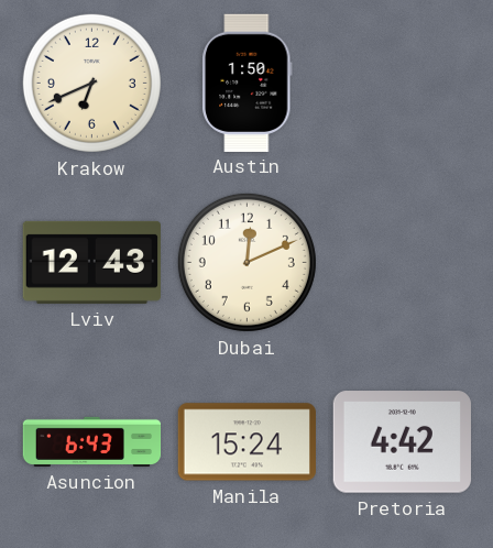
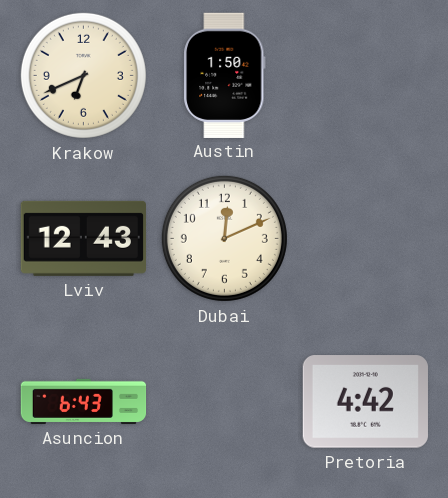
Manila: 15:24 -> none (246, 442)
